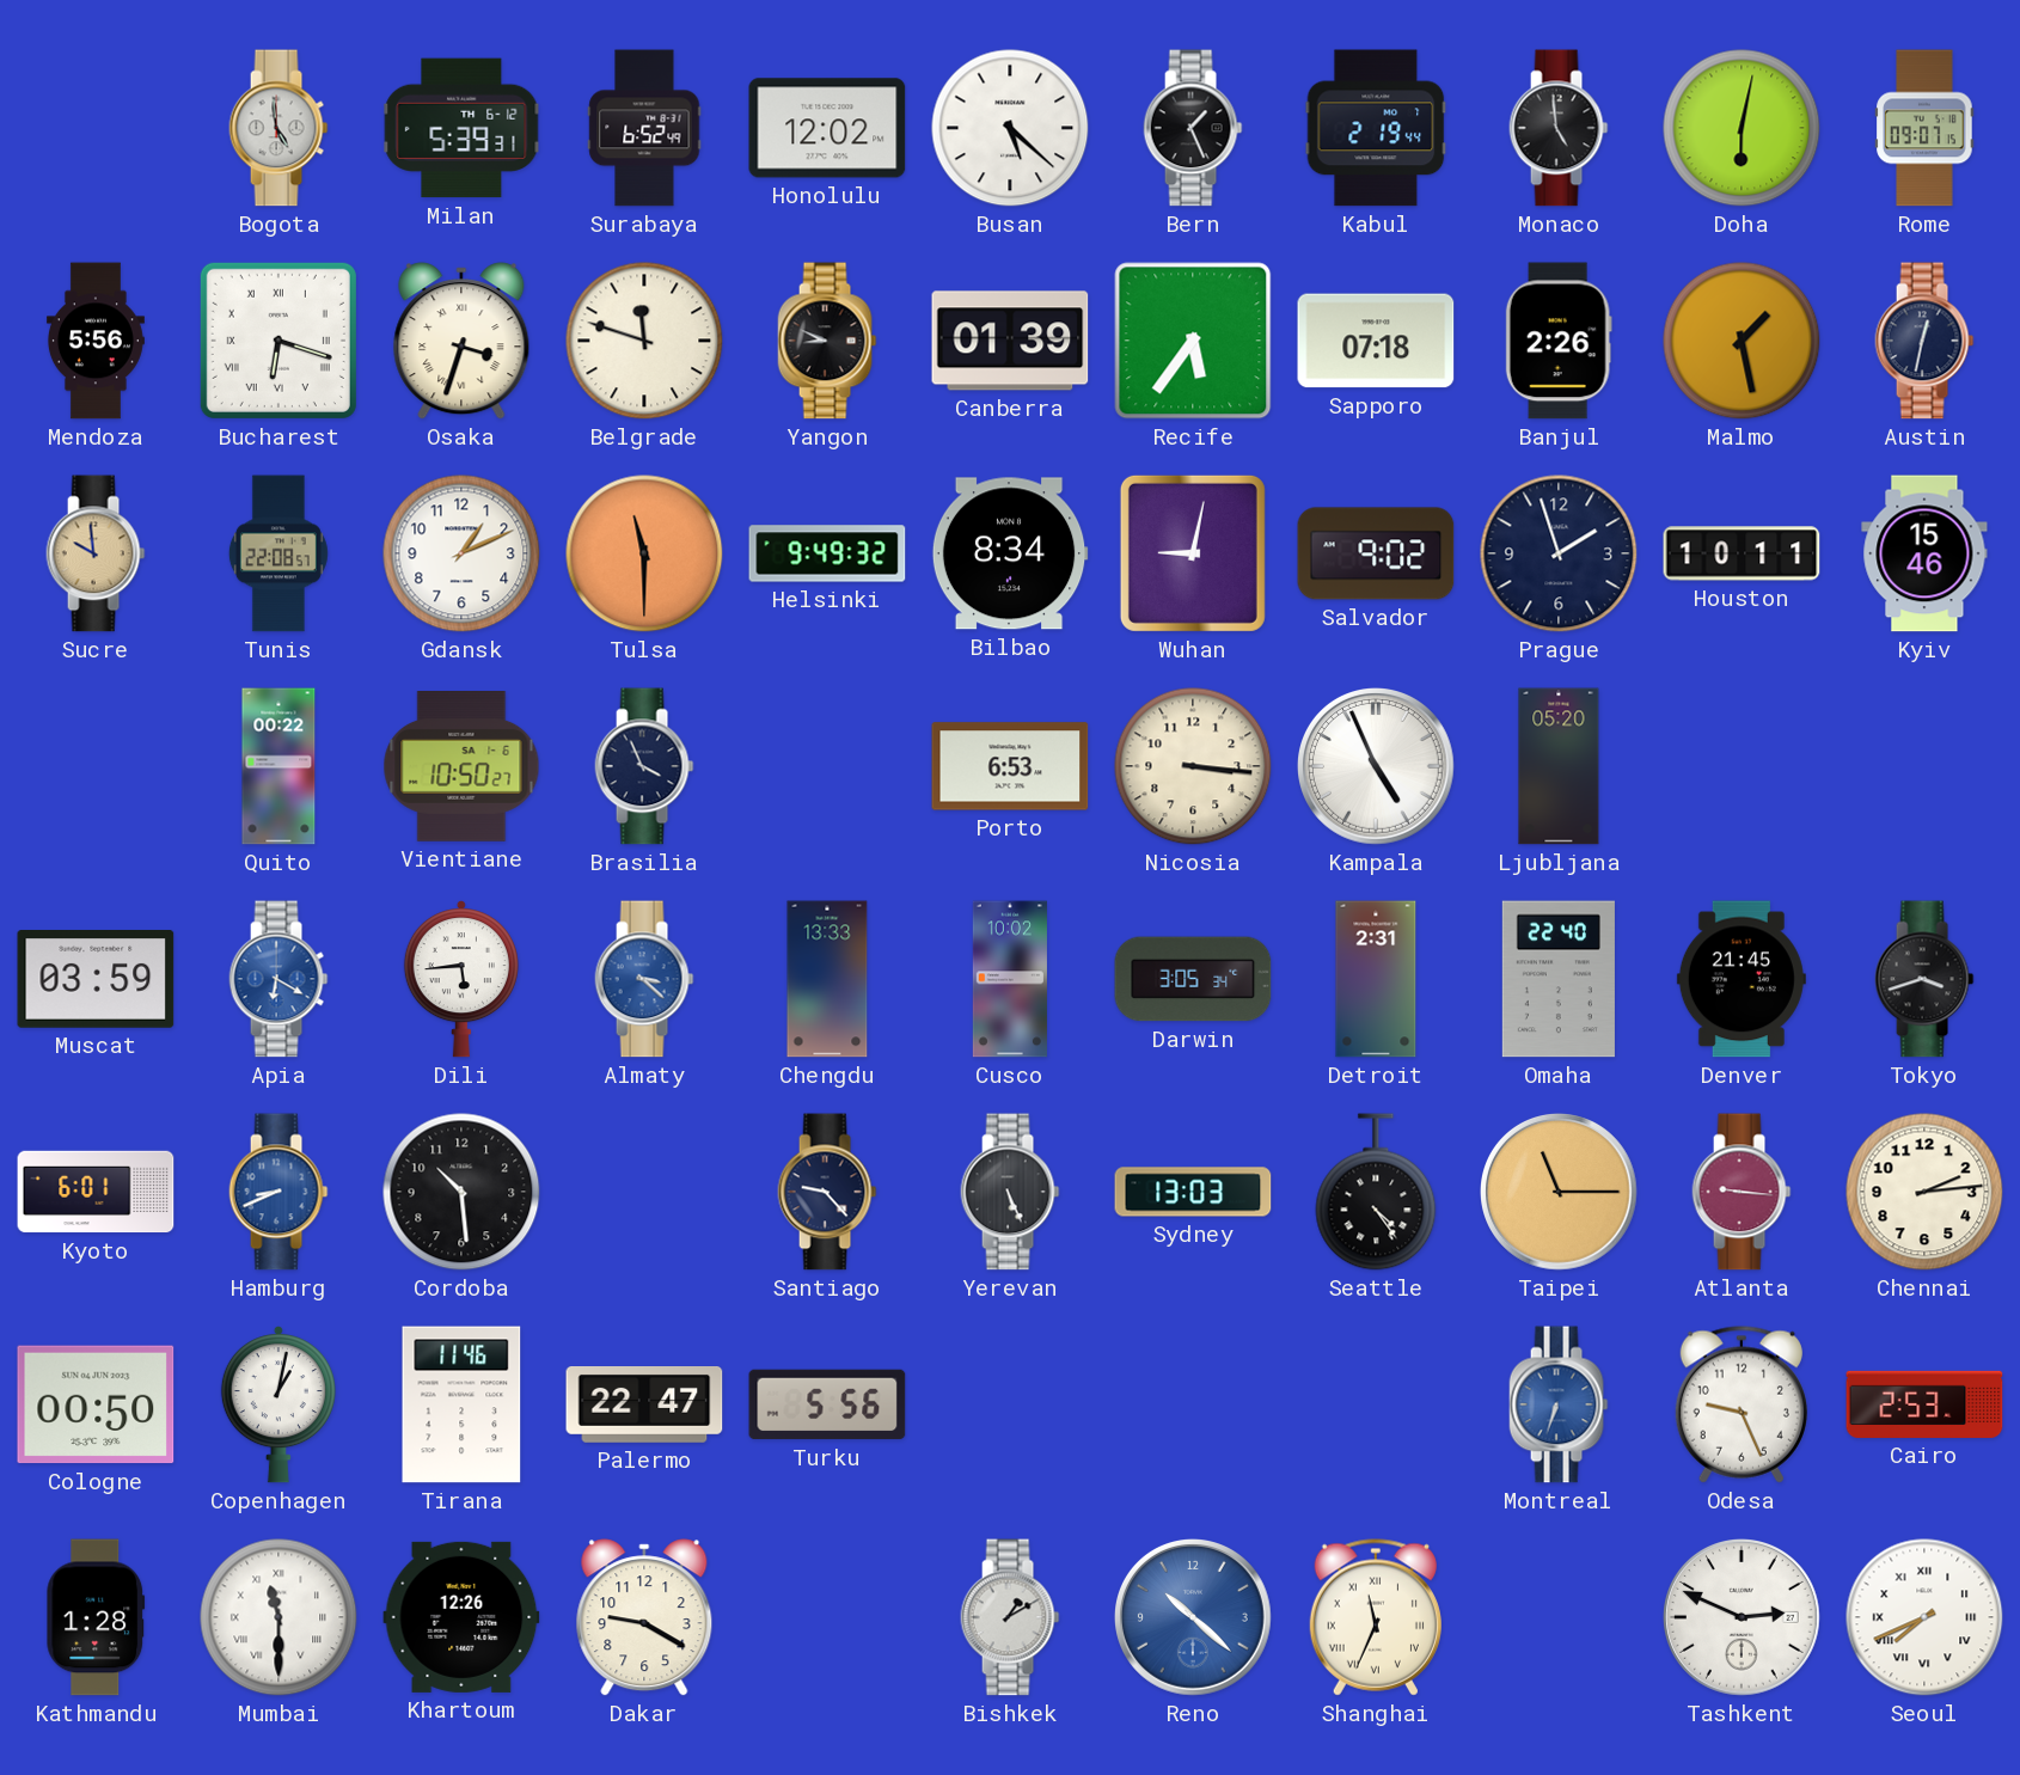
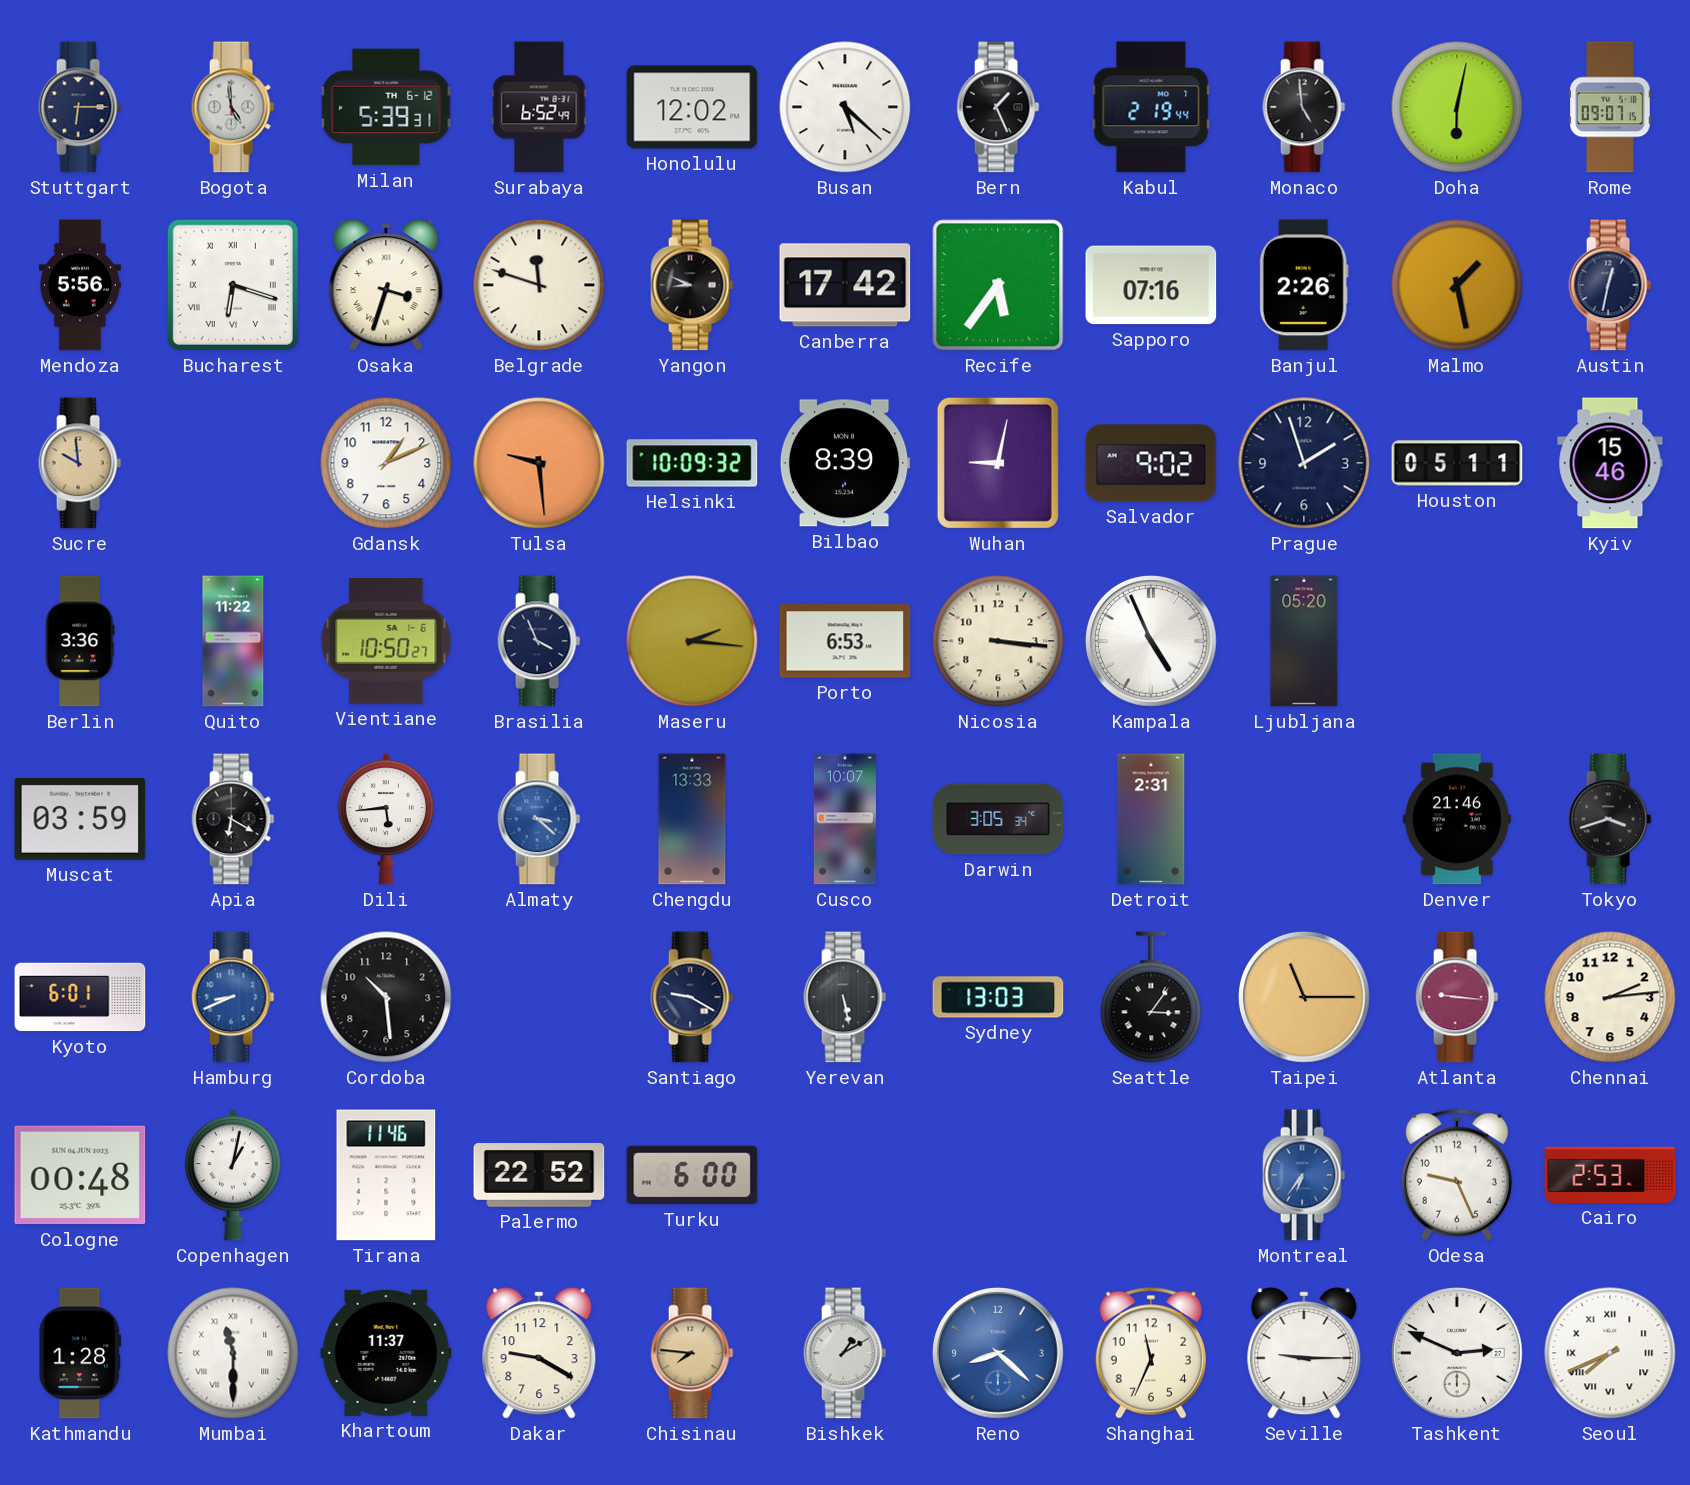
Stuttgart: none -> 6:15 (80, 107)
Canberra: 01:39 -> 17:42 (845, 285)
Sapporo: 07:18 -> 07:16 (1151, 285)
Tunis: 22:08 -> none (278, 553)
Tulsa: 11:30 -> 9:29 (539, 463)
Helsinki: 9:49 -> 10:09 (692, 463)
Bilbao: 8:34 -> 8:39 (845, 463)
Houston: 10:11 -> 05:11 (1457, 463)
Berlin: none -> 3:36 (80, 641)
Quito: 00:22 -> 11:22 (233, 641)
Maseru: none -> 2:16 (692, 641)
Apia dial: blue -> black (233, 819)
Cusco: 10:02 -> 10:07 (845, 819)
Omaha: 22:40 -> none (1559, 979)
Denver: 21:45 -> 21:46 (1457, 819)
Santiago: 9:23 -> 9:20 (692, 997)
Yerevan: 5:26 -> 5:28 (845, 997)
Seattle: 4:24 -> 3:06 (1151, 997)
Cologne: 00:50 -> 00:48 (80, 1175)
Palermo: 22:47 -> 22:52 (539, 1176)
Turku: 5:56 -> 6:00 (692, 1175)
Montreal: 6:33 -> 6:36 (1304, 1175)
Khartoum: 12:26 -> 11:37 (386, 1353)
Chisinau: none -> 7:46 (692, 1353)
Reno: 10:22 -> 8:22 (999, 1354)
Shanghai numerals: Roman -> Arabic (1151, 1353)
Seville: none -> 9:15 (1304, 1353)
